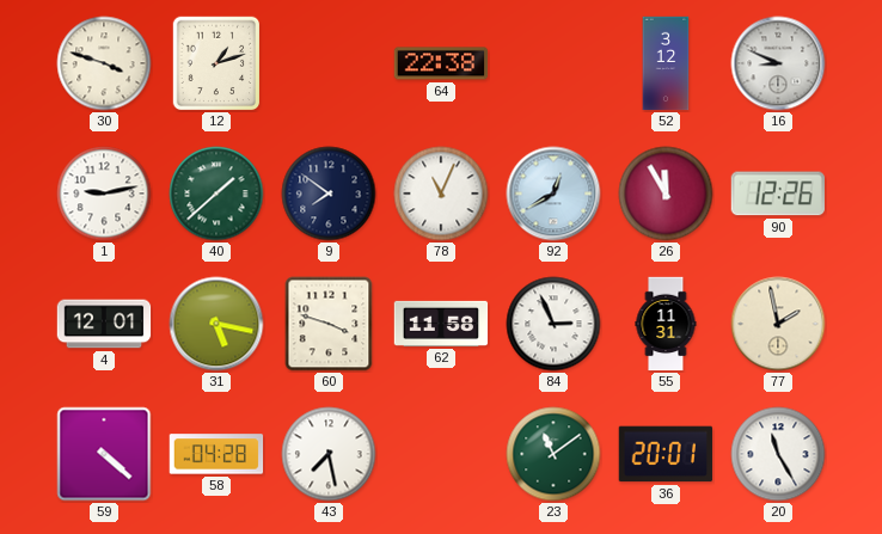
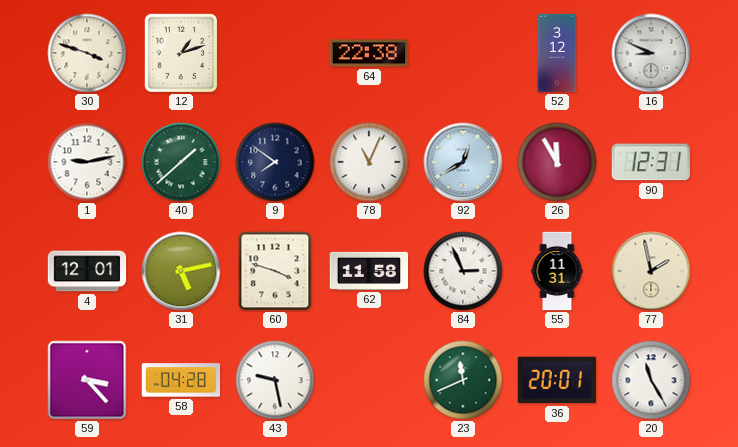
90: 12:26 -> 12:31 (650, 162)
31: 5:17 -> 5:13 (181, 271)
59: 4:22 -> 3:23 (87, 380)
43: 7:28 -> 9:28 (275, 380)
23: 11:09 -> 11:41 (463, 380)
